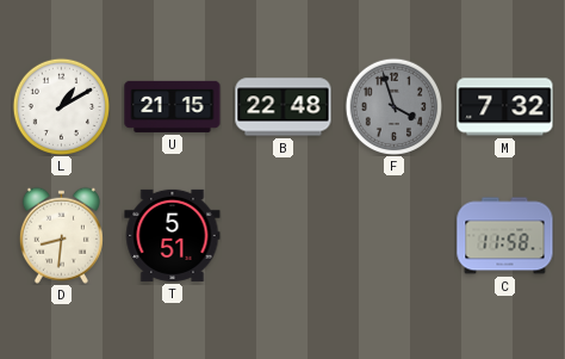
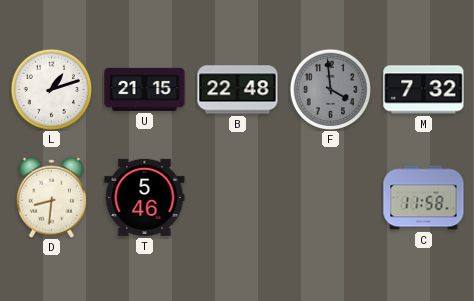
L: 1:10 -> 1:12 (51, 89)
F: 3:57 -> 3:59 (330, 89)
T: 5:51 -> 5:46 (145, 197)
